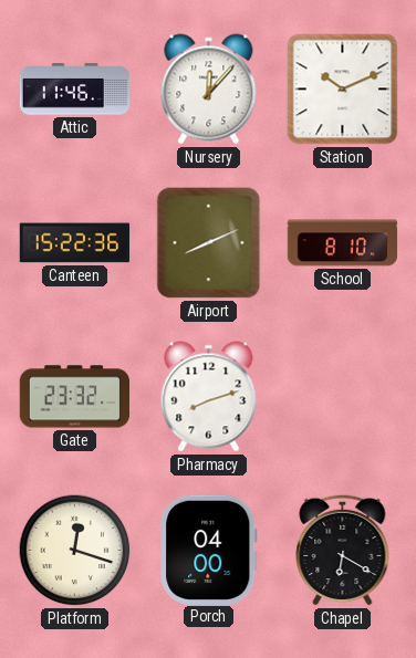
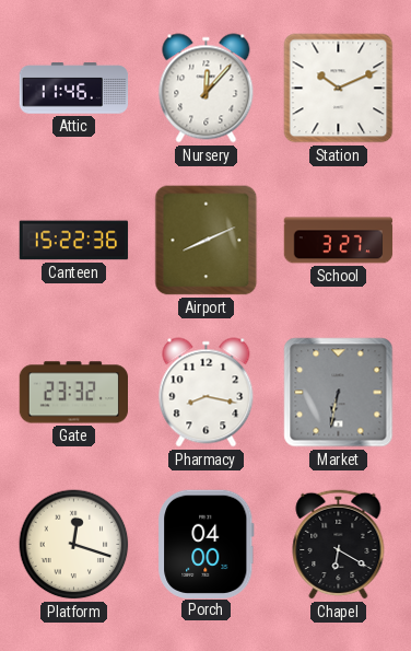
School: 8:10 -> 3:27 (339, 241)
Pharmacy: 8:12 -> 8:17 (207, 393)
Market: none -> 6:32 (339, 393)
